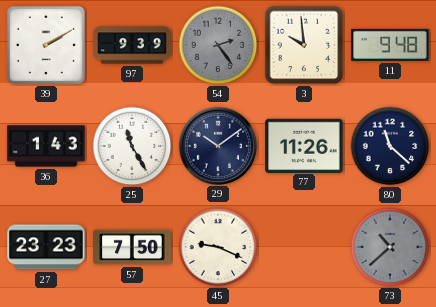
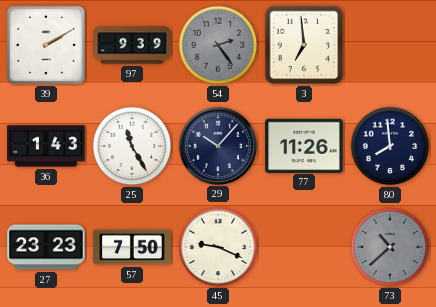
3: 9:59 -> 6:59 (304, 45)
11: 9:48 -> none (390, 45)
29: 10:09 -> 10:07 (217, 145)
80: 11:22 -> 7:59 (390, 146)
